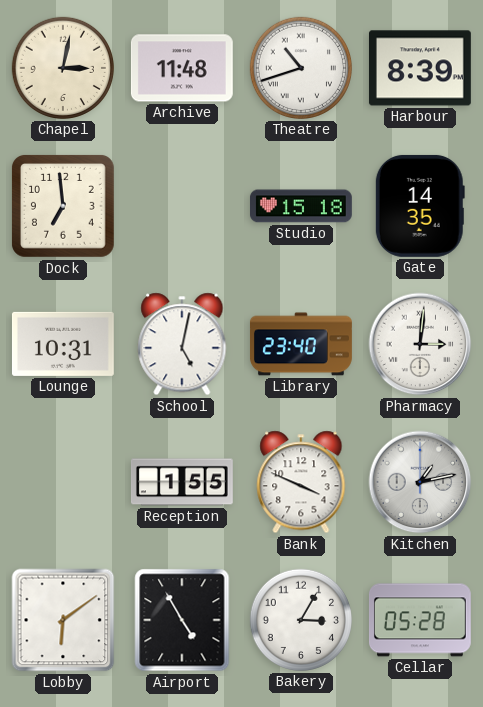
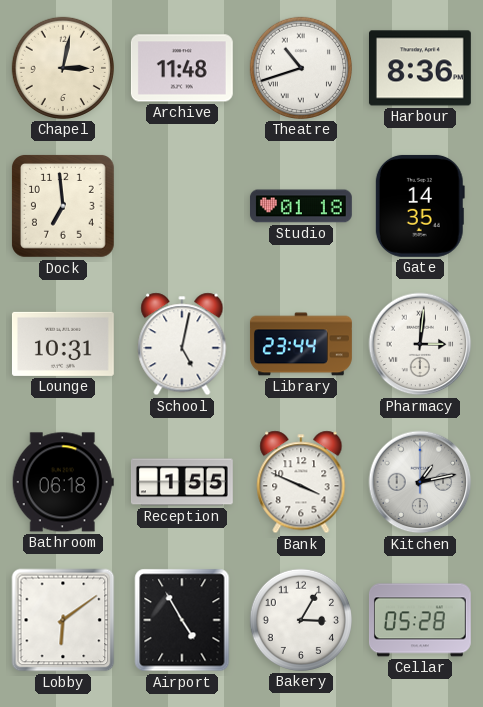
Harbour: 8:39 -> 8:36 (420, 68)
Studio: 15:18 -> 01:18 (301, 206)
Library: 23:40 -> 23:44 (301, 344)
Bathroom: none -> 06:18 (63, 482)
